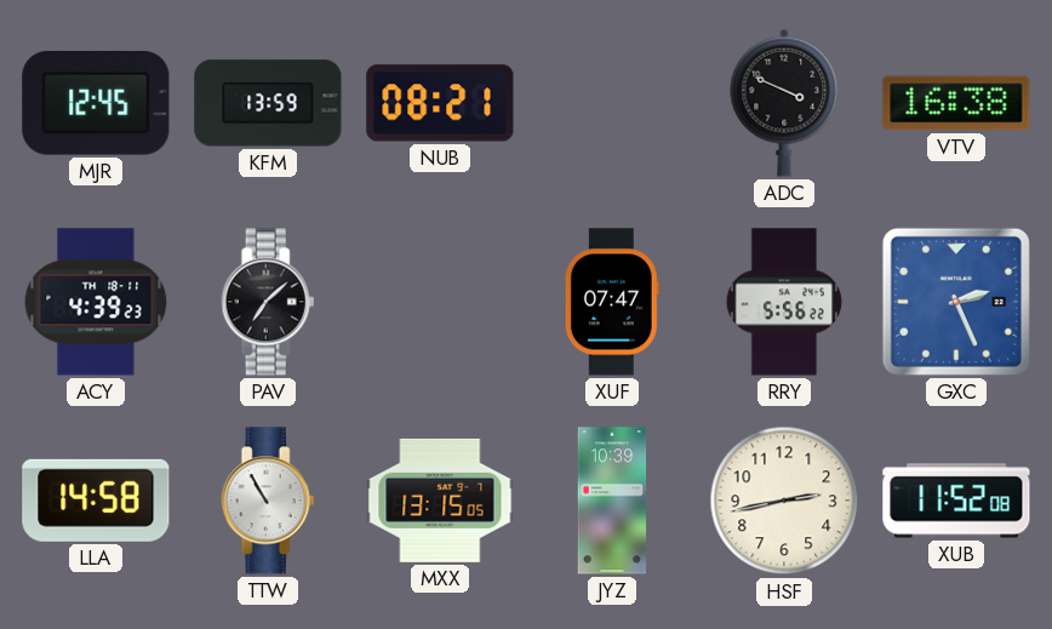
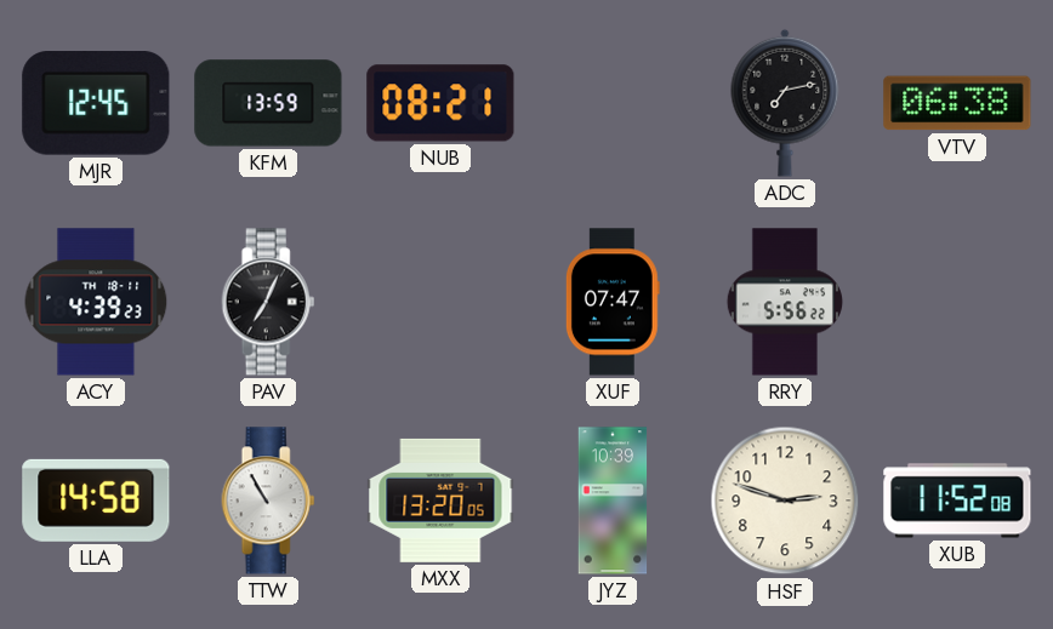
ADC: 3:49 -> 7:13 (785, 103)
VTV: 16:38 -> 06:38 (957, 103)
PAV: 7:08 -> 7:04 (268, 302)
GXC: 2:26 -> none (956, 302)
MXX: 13:15 -> 13:20 (440, 501)
HSF: 2:43 -> 2:48 (785, 501)
